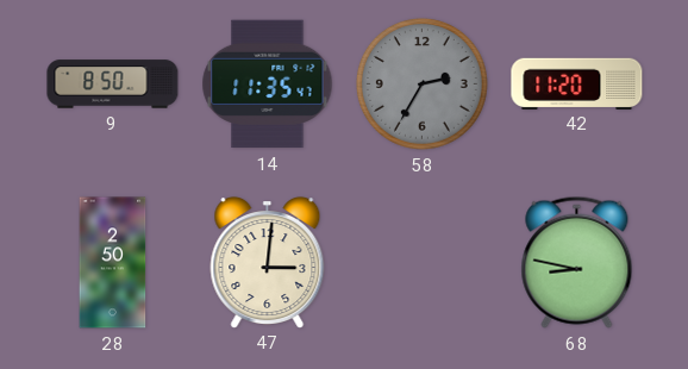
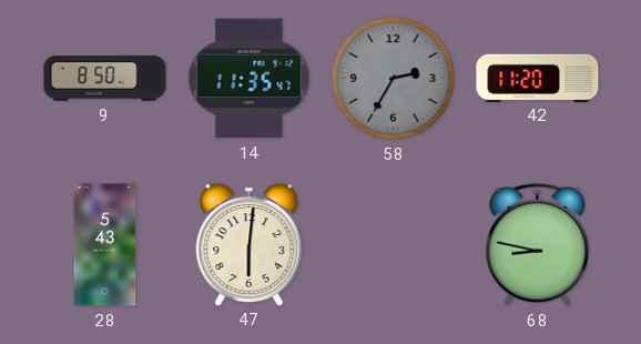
28: 2:50 -> 5:43 (105, 245)
47: 3:01 -> 6:01 (250, 245)
